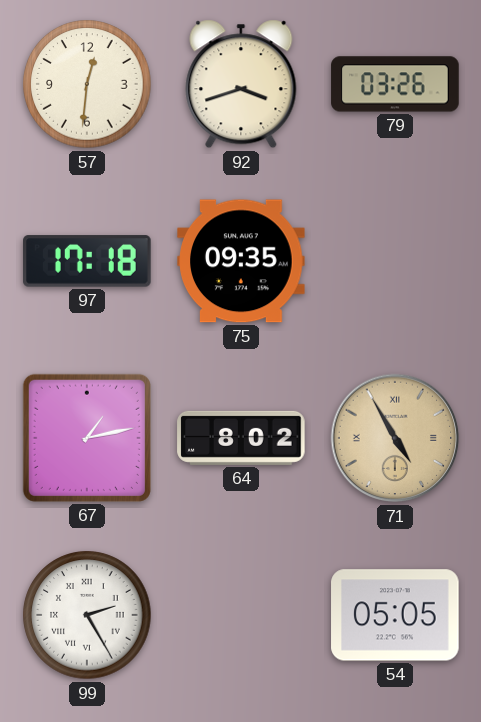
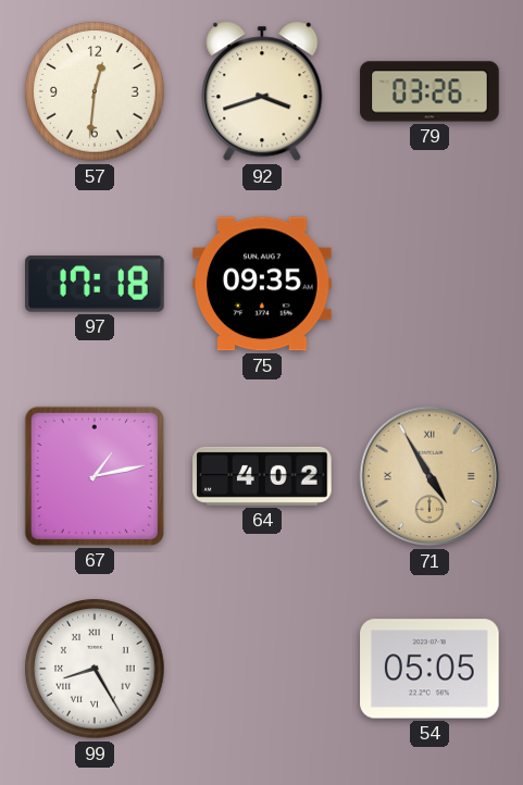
64: 8:02 -> 4:02 (262, 476)
99: 2:25 -> 8:25 (95, 669)
